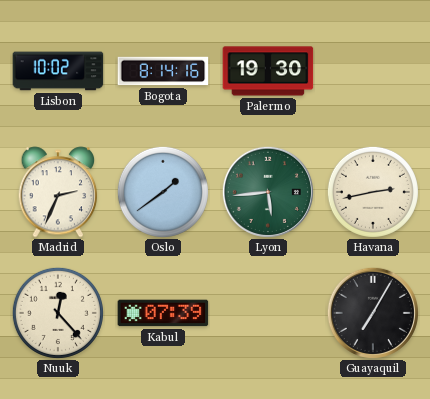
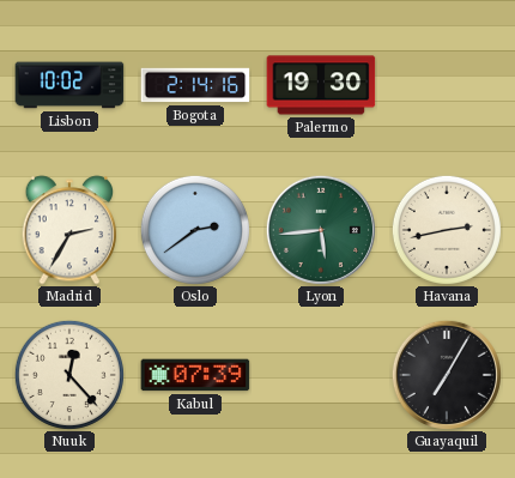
Bogota: 8:14 -> 2:14 (195, 85)
Madrid: 2:34 -> 2:35 (69, 230)
Oslo: 1:39 -> 2:39 (195, 230)
